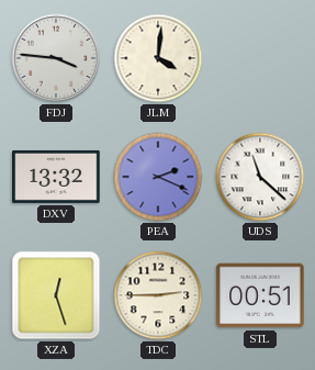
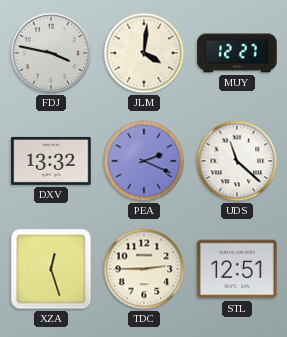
FDJ: 3:46 -> 3:47 (51, 53)
MUY: none -> 12:27 (237, 53)
STL: 00:51 -> 12:51 (237, 269)
